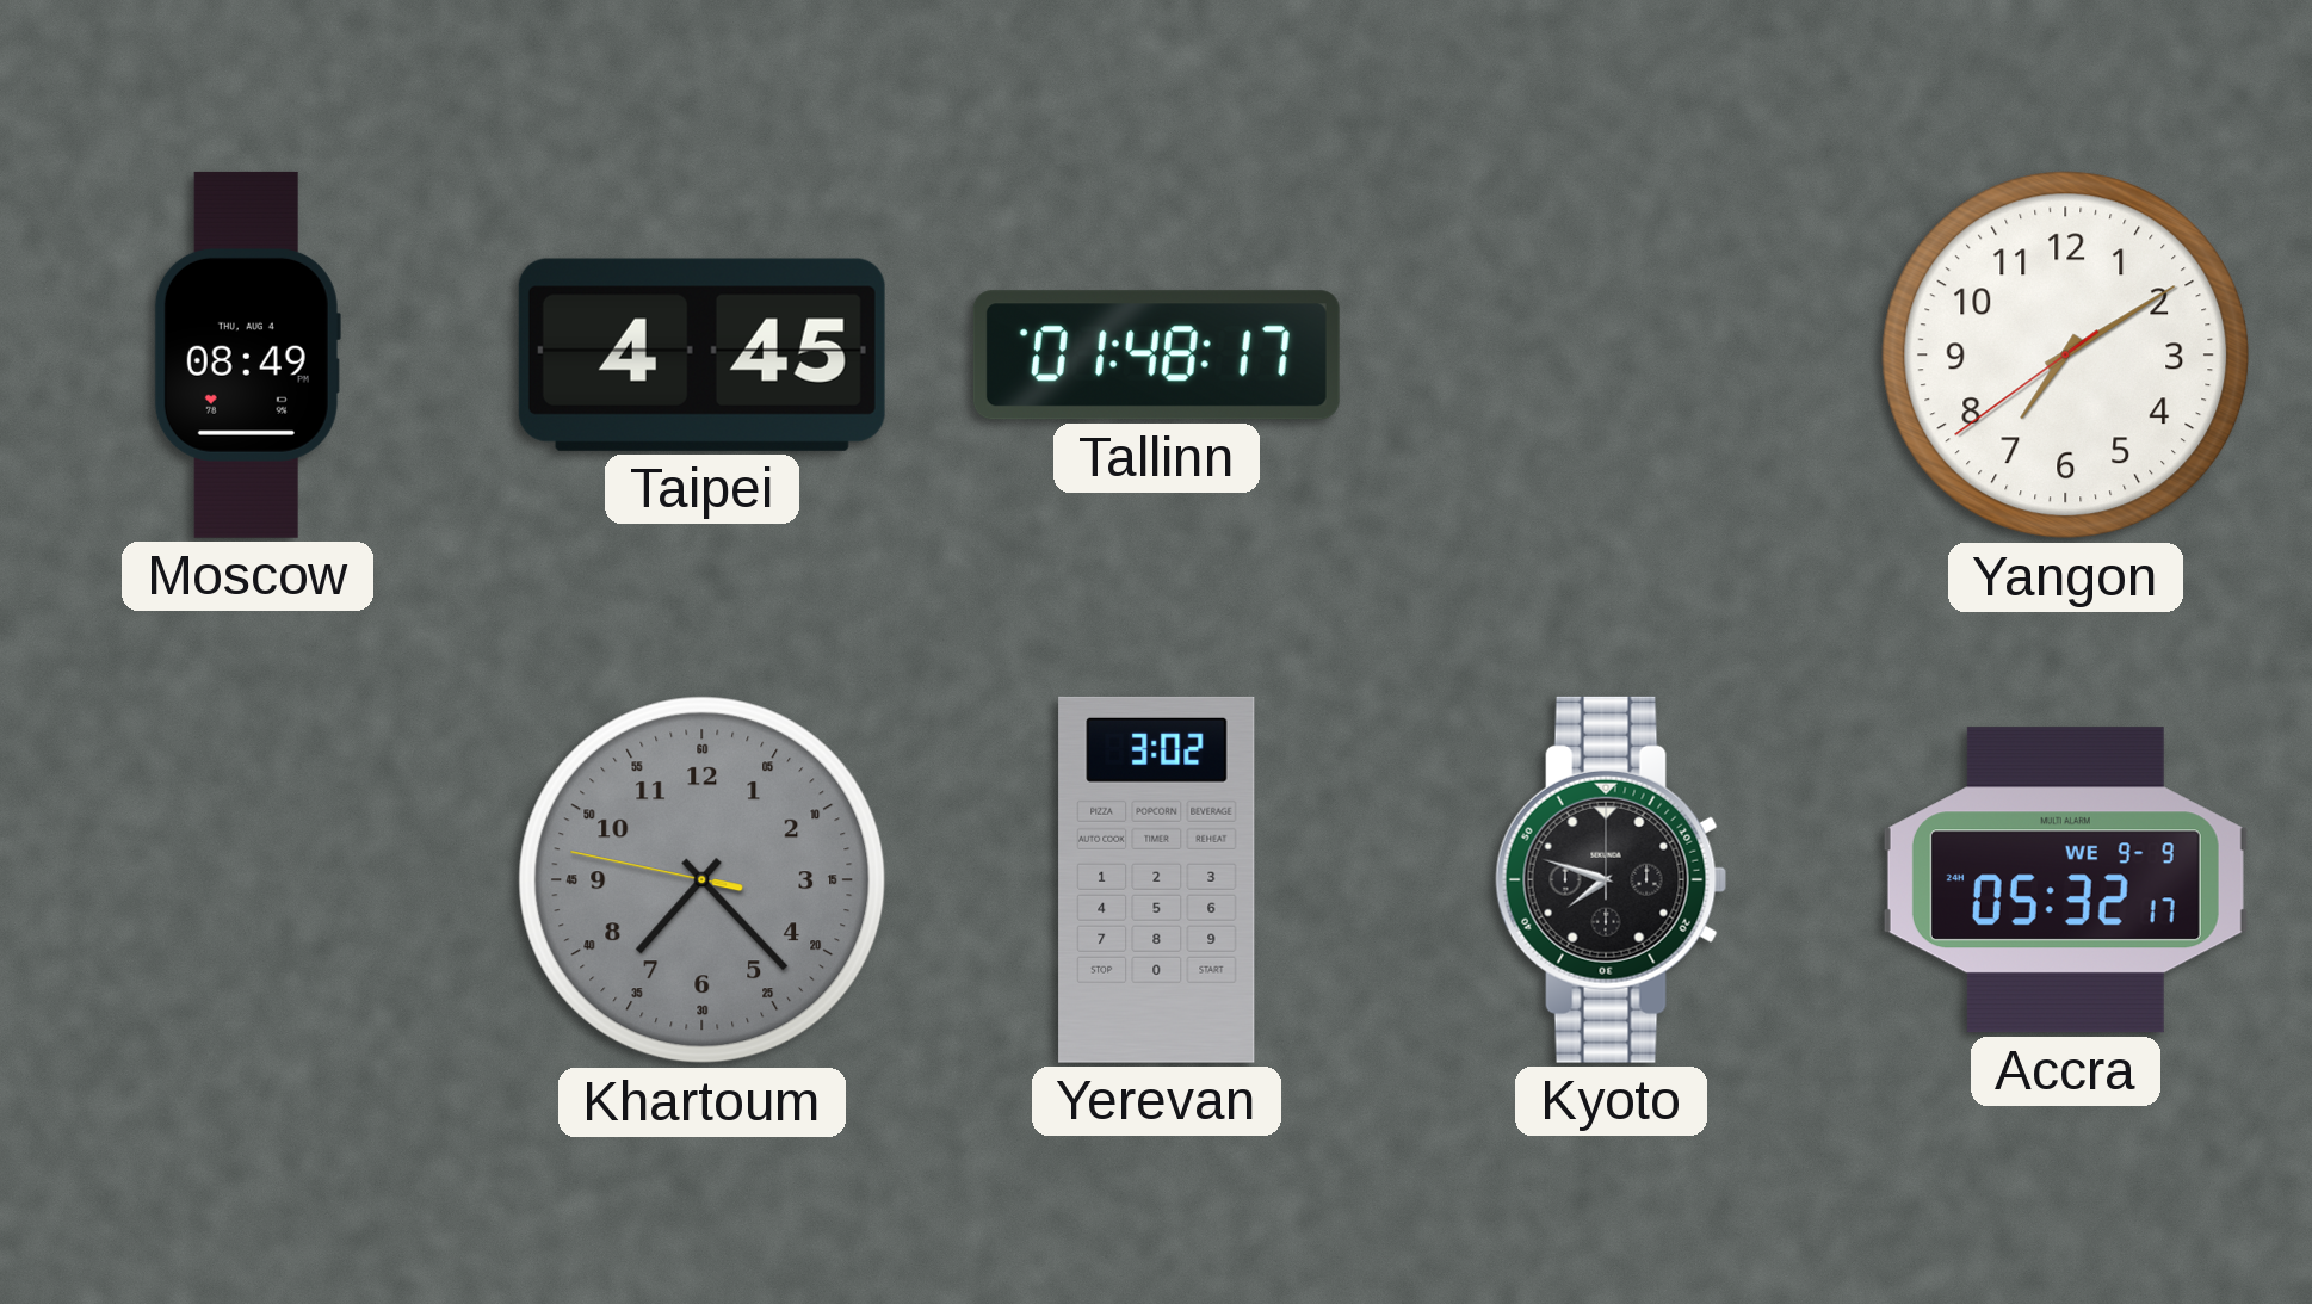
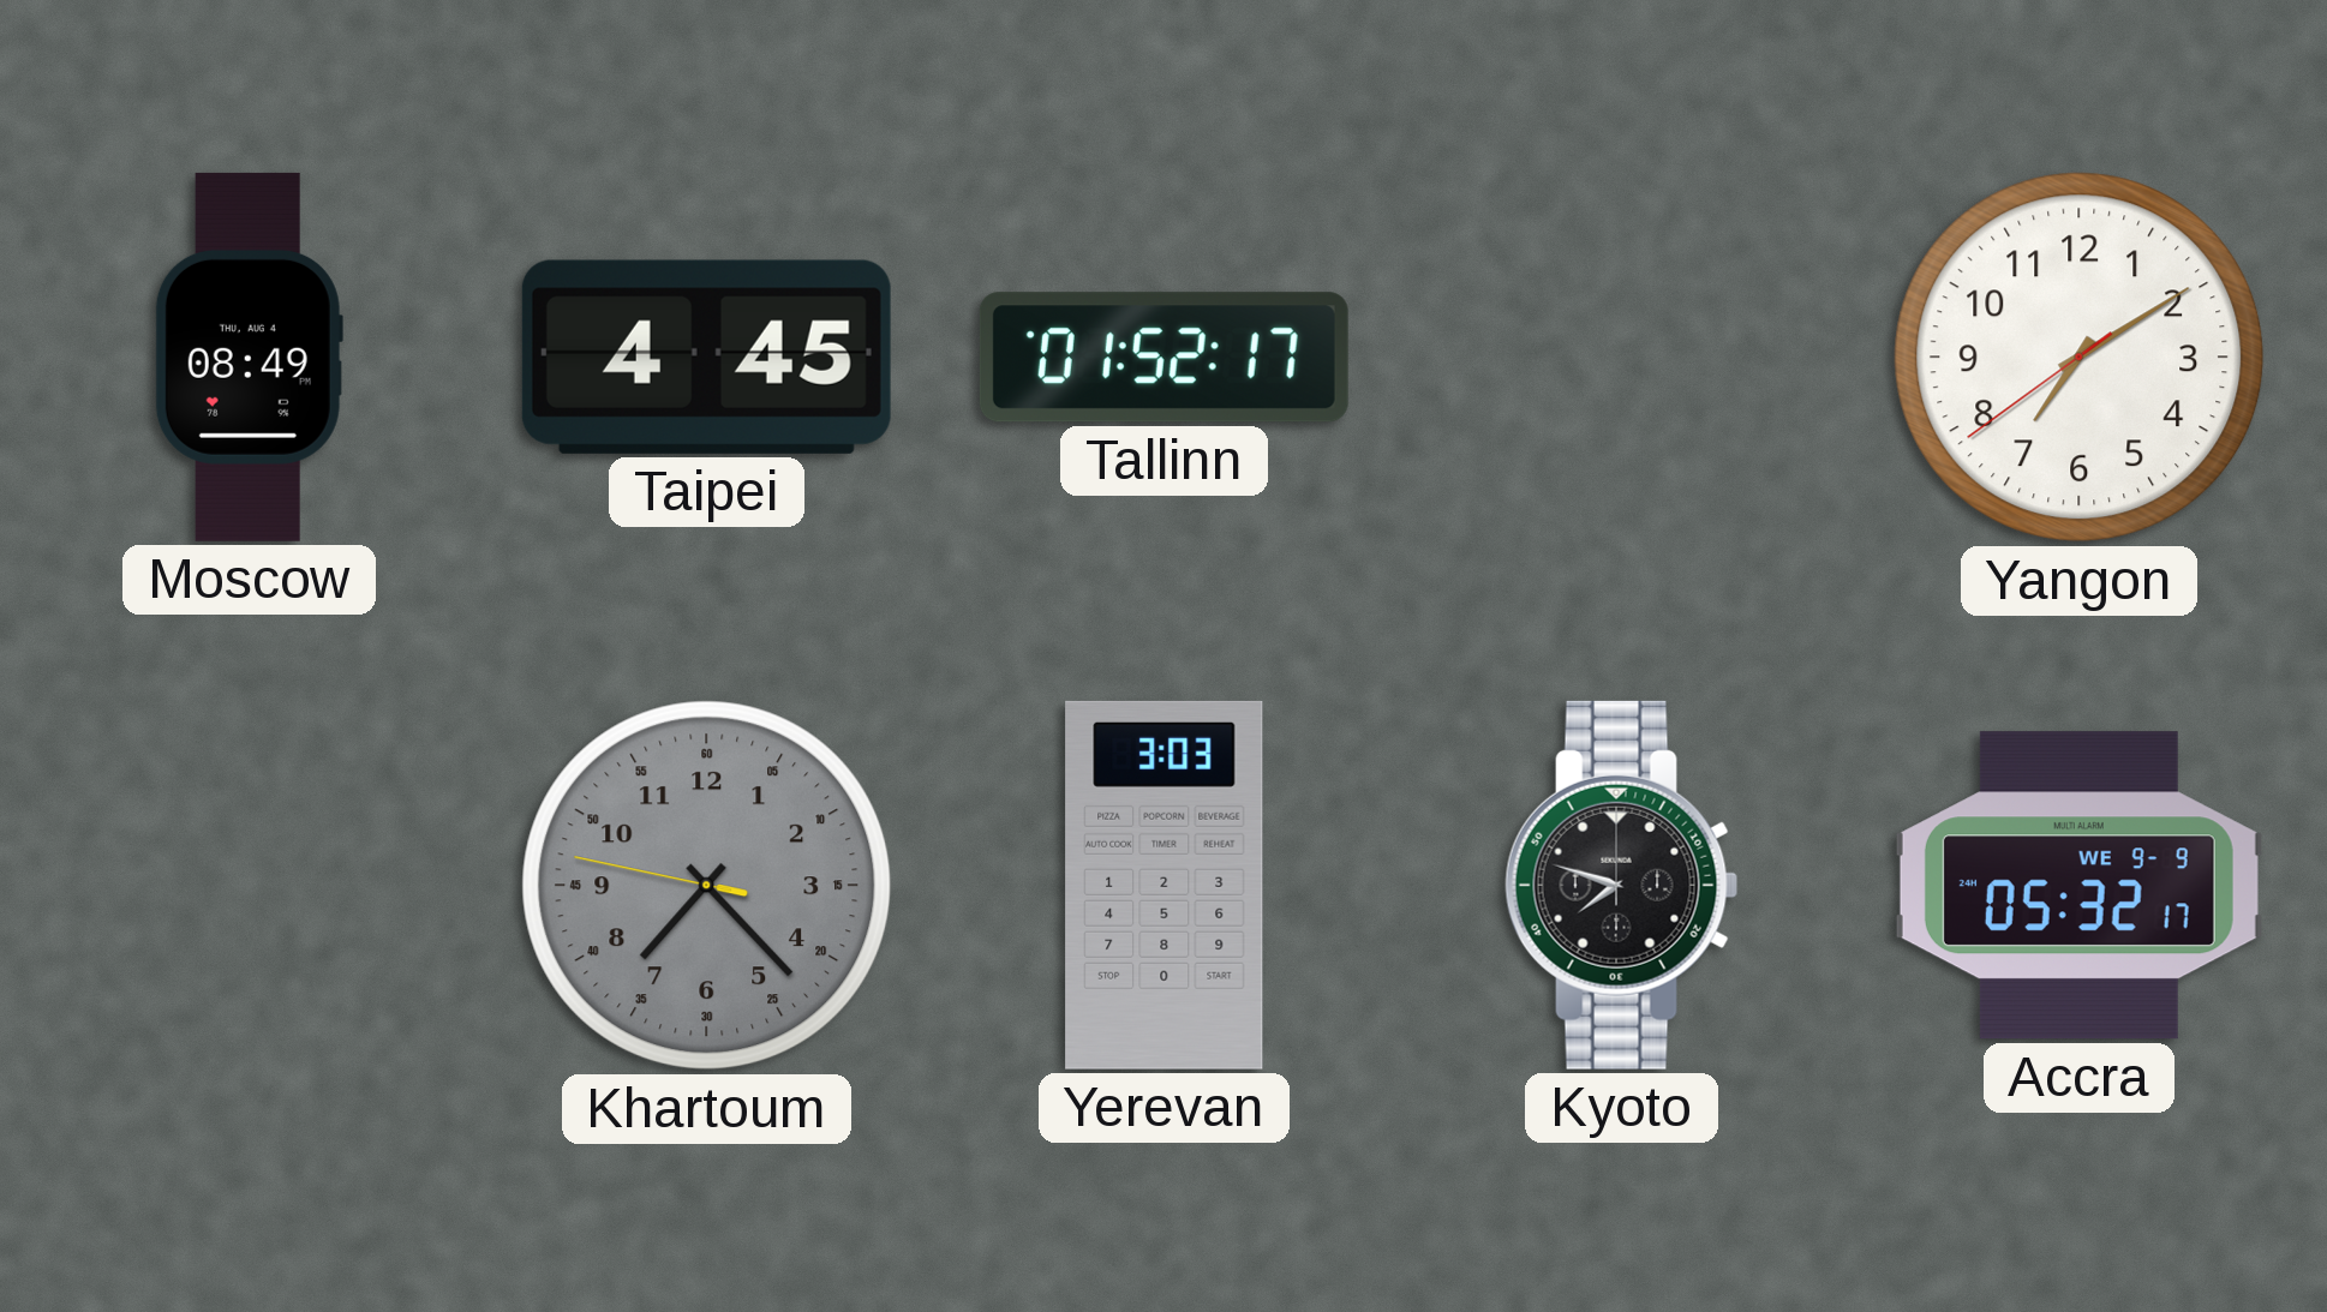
Tallinn: 01:48 -> 01:52 (1163, 358)
Yerevan: 3:02 -> 3:03 (1165, 885)
